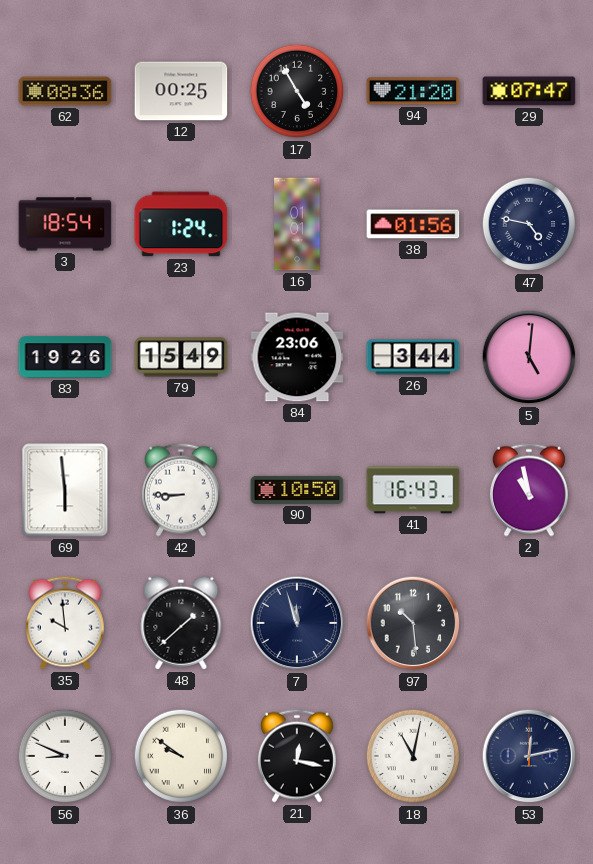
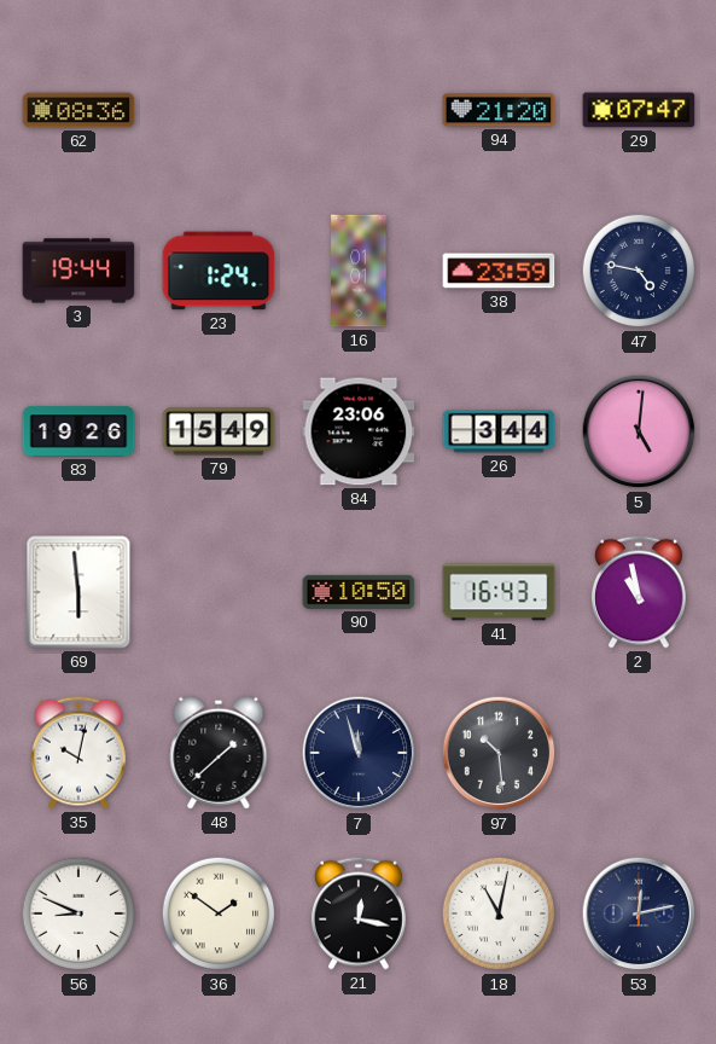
12: 00:25 -> none (181, 91)
17: 4:55 -> none (297, 91)
3: 18:54 -> 19:44 (78, 271)
38: 01:56 -> 23:59 (499, 271)
42: 8:45 -> none (181, 490)
35: 9:59 -> 10:02 (78, 753)
36: 9:51 -> 1:51 (219, 913)
